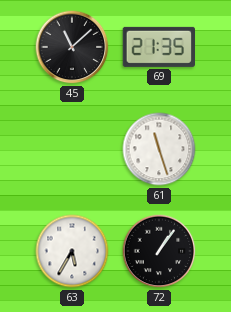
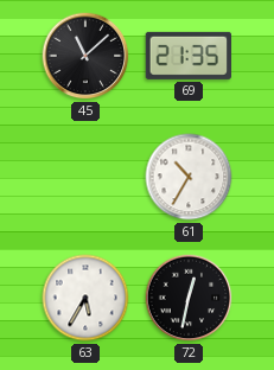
61: 11:27 -> 10:35 (189, 177)
72: 1:06 -> 12:32 (189, 298)
